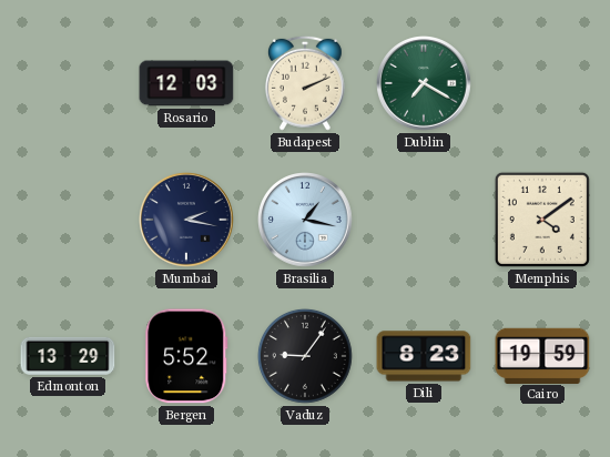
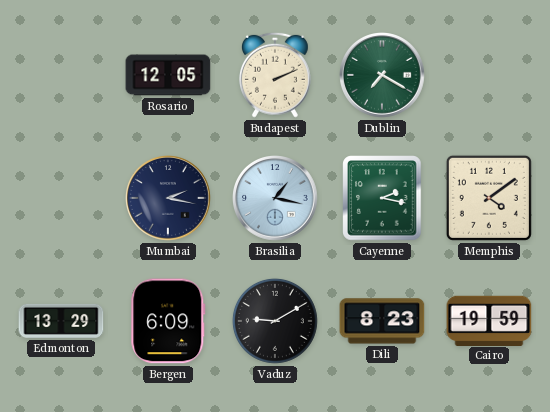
Rosario: 12:03 -> 12:05 (168, 75)
Cayenne: none -> 2:17 (382, 198)
Bergen: 5:52 -> 6:09 (168, 321)
Vaduz: 9:06 -> 9:10 (275, 321)
